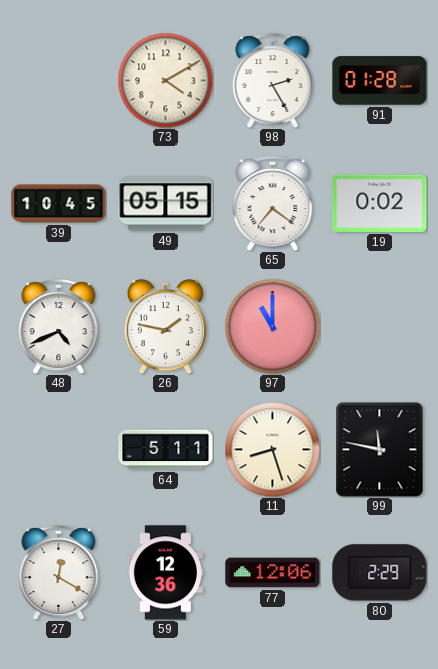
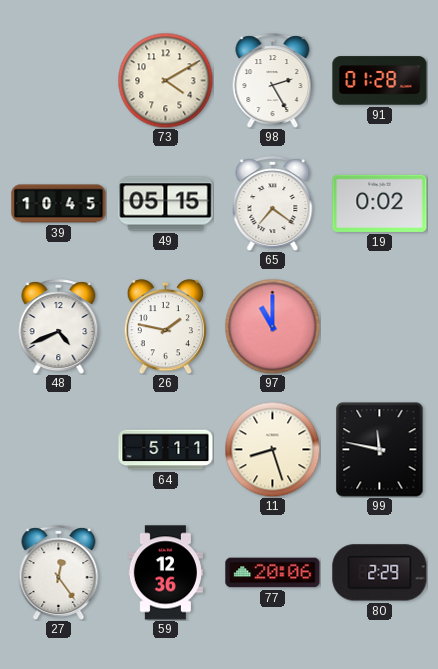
27: 12:20 -> 12:24 (59, 573)
77: 12:06 -> 20:06 (273, 573)
